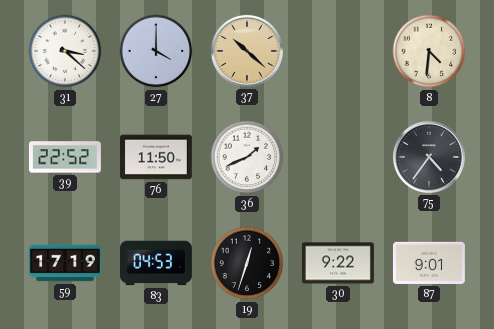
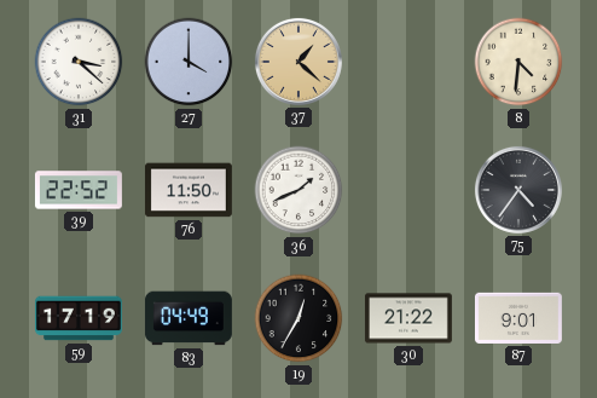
37: 10:22 -> 1:22 (298, 62)
83: 04:53 -> 04:49 (189, 318)
19: 12:33 -> 12:35 (298, 318)
30: 9:22 -> 21:22 (408, 318)
